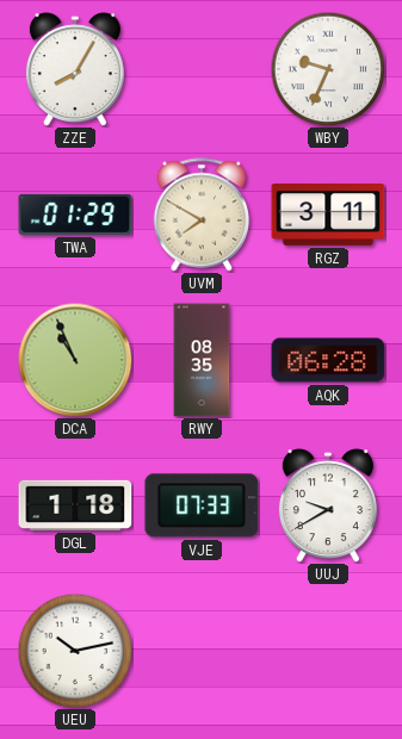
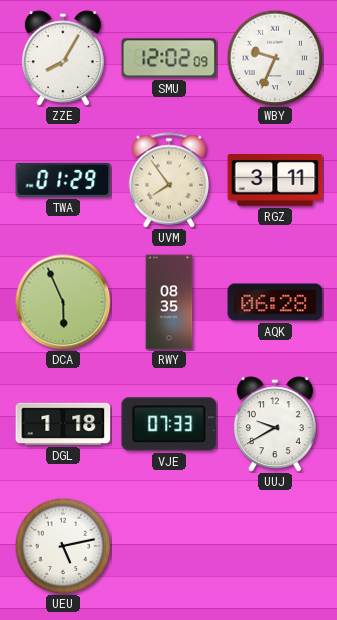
SMU: none -> 12:02 (169, 58)
UVM: 7:50 -> 7:54 (169, 180)
DCA: 10:56 -> 5:56 (63, 302)
UEU: 10:13 -> 5:13 (63, 546)
